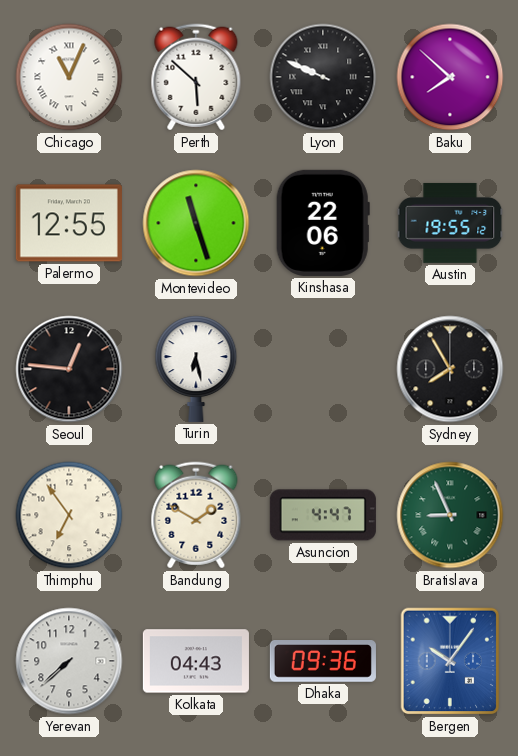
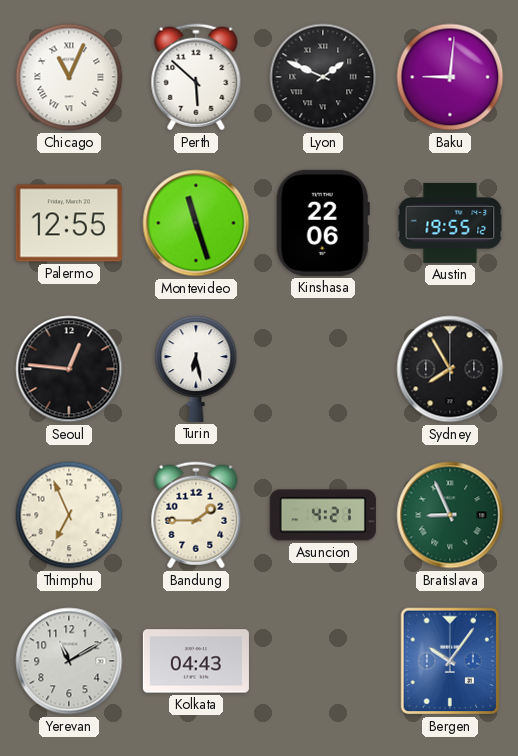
Lyon: 9:49 -> 1:49 (323, 77)
Baku: 7:52 -> 9:01 (450, 77)
Thimphu: 6:54 -> 6:56 (69, 515)
Bandung: 1:50 -> 1:45 (196, 515)
Asuncion: 4:47 -> 4:21 (323, 515)
Yerevan: 7:38 -> 11:10 (69, 661)
Dhaka: 09:36 -> none (323, 661)
